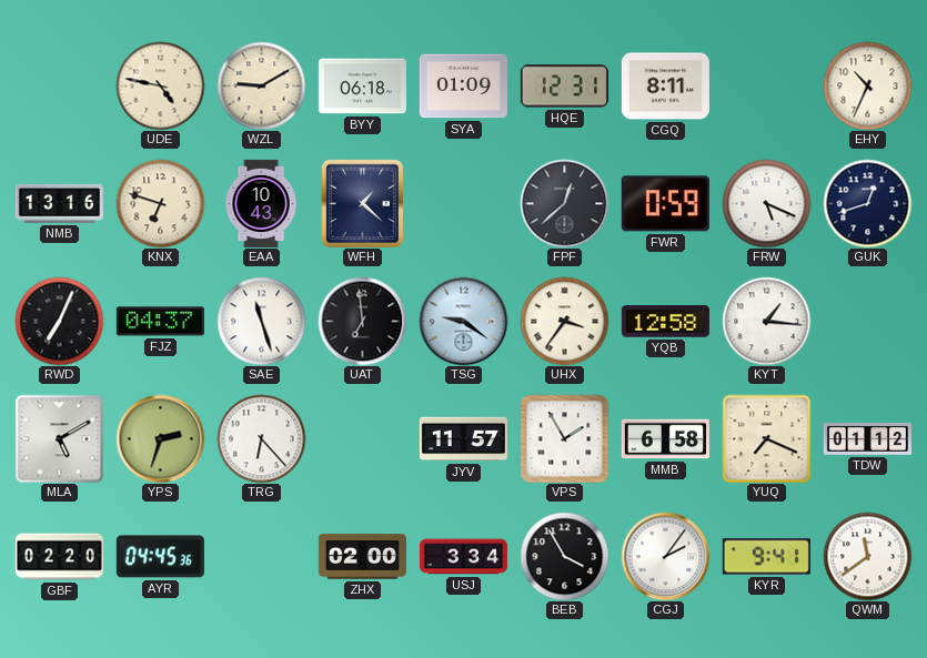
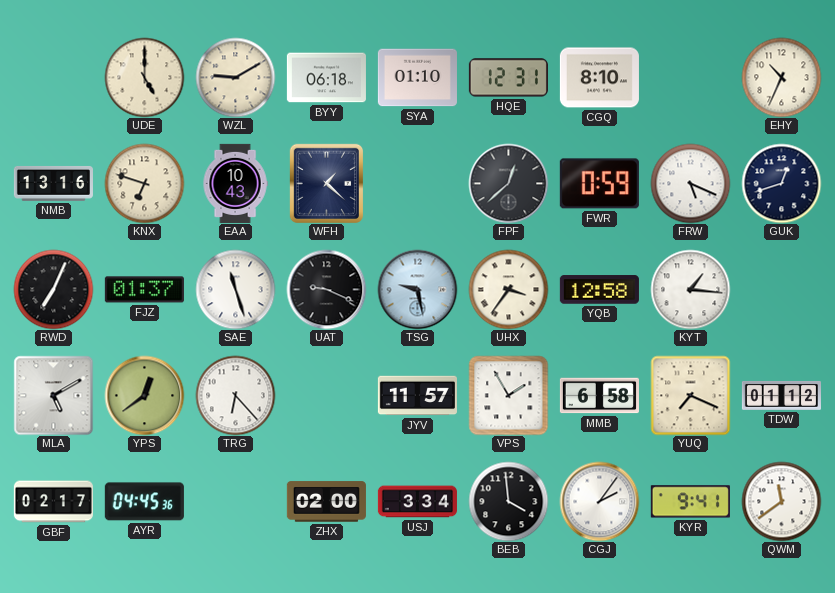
UDE: 4:47 -> 5:00 (144, 77)
SYA: 01:09 -> 01:10 (417, 78)
CGQ: 8:11 -> 8:10 (599, 78)
FJZ: 04:37 -> 01:37 (144, 290)
UAT: 6:59 -> 9:19 (326, 289)
TSG: 9:21 -> 9:28 (417, 289)
YPS: 2:33 -> 12:39 (144, 395)
GBF: 02:20 -> 02:17 (53, 502)
BEB: 3:55 -> 3:59 (508, 501)
